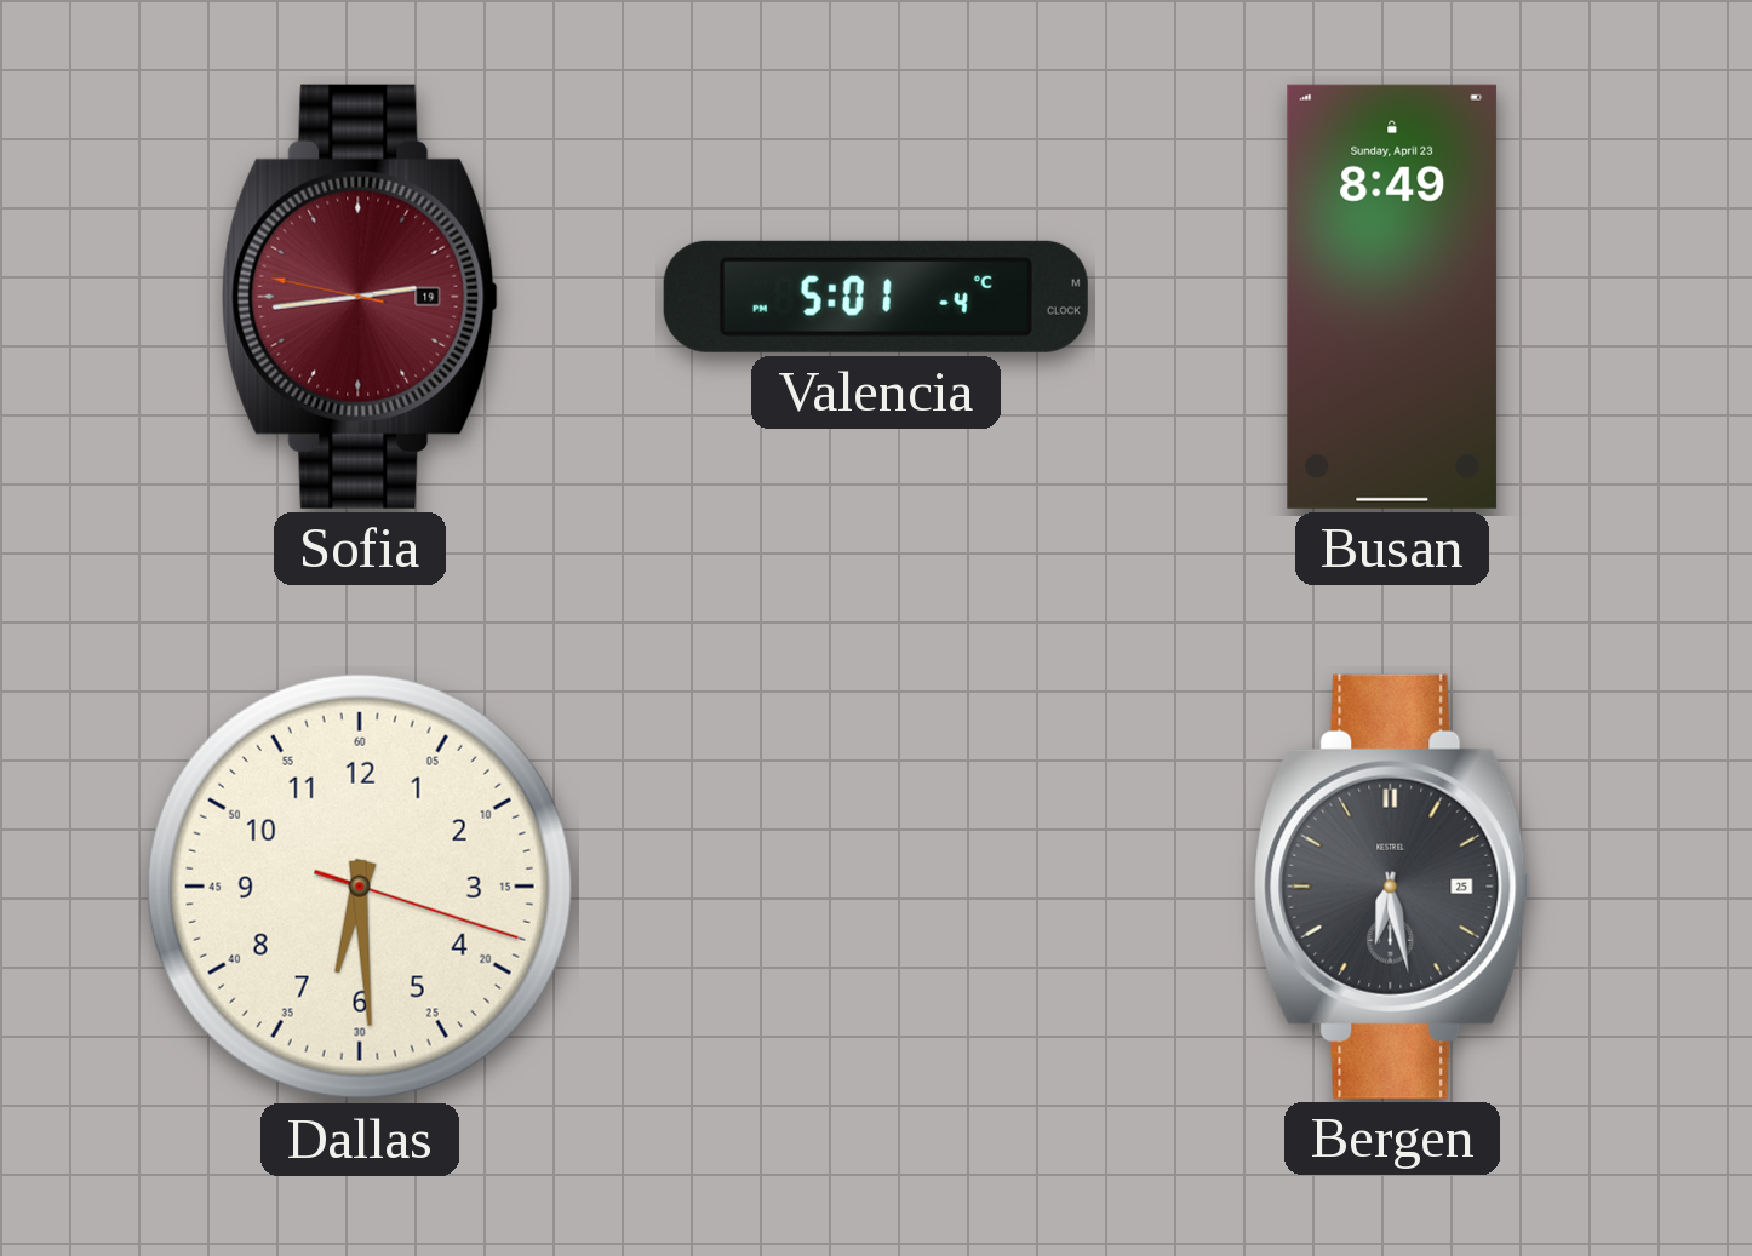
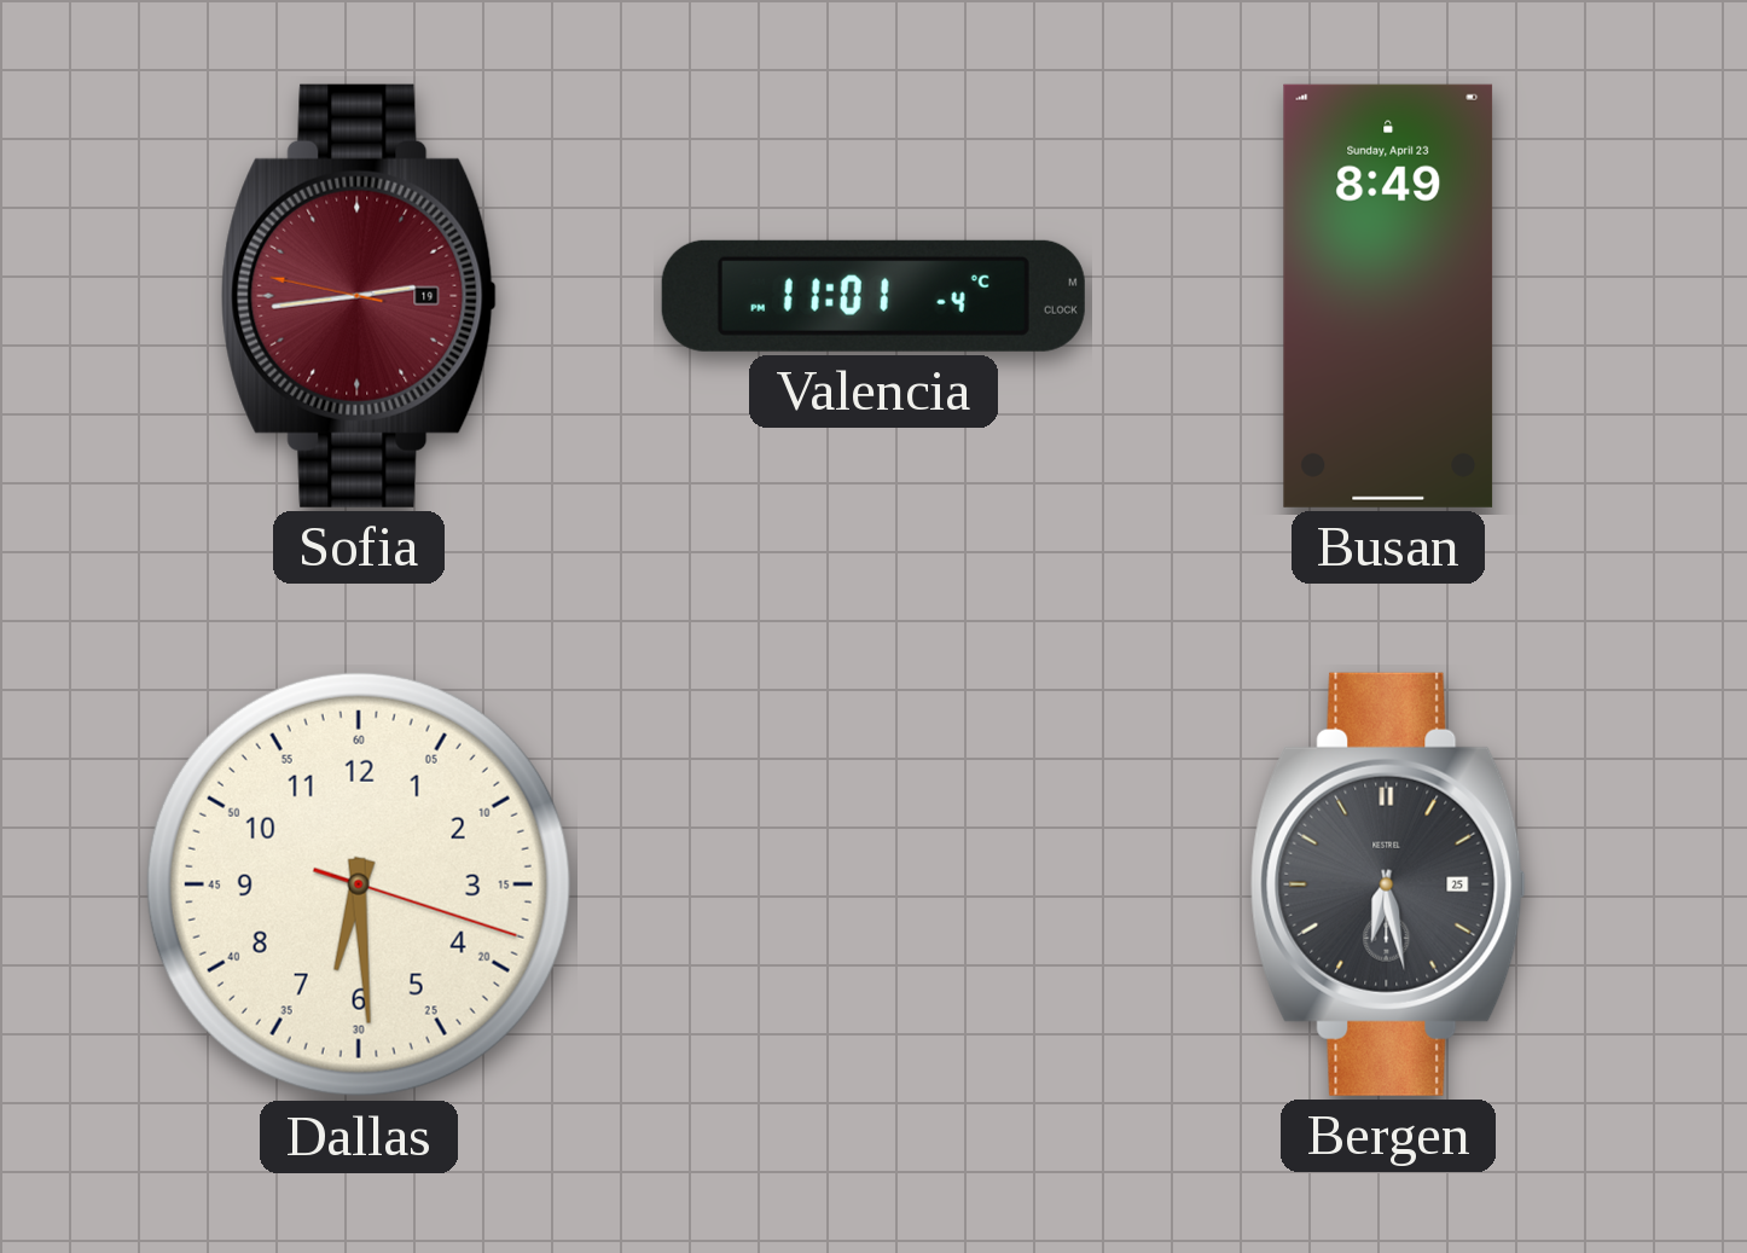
Valencia: 5:01 -> 11:01 (873, 296)
